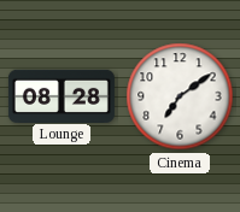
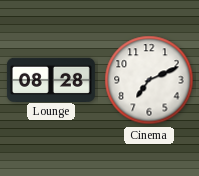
Cinema: 7:09 -> 7:11 (149, 80)
